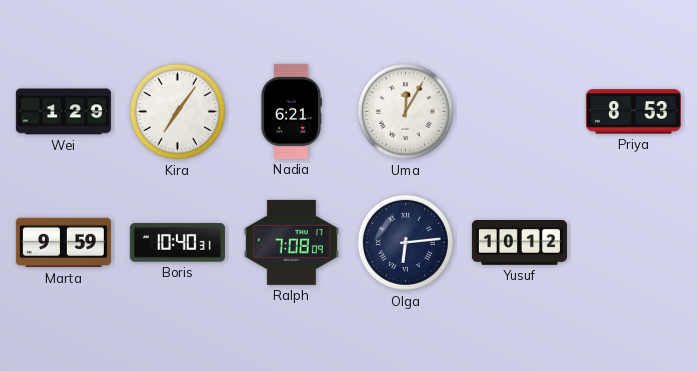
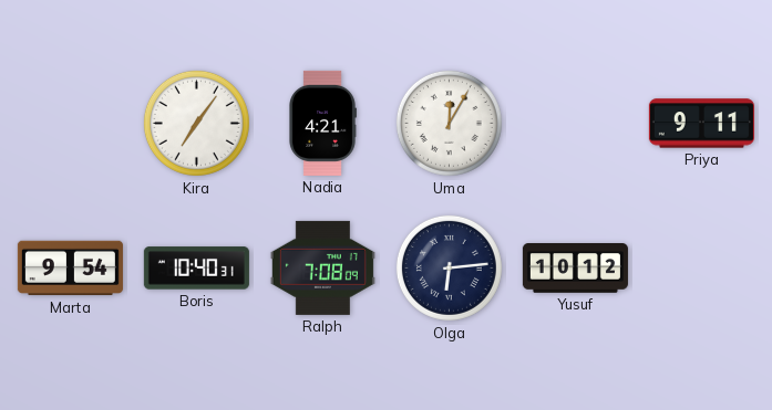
Wei: 1:29 -> none (63, 112)
Nadia: 6:21 -> 4:21 (322, 123)
Priya: 8:53 -> 9:11 (701, 124)
Marta: 9:59 -> 9:54 (70, 269)
